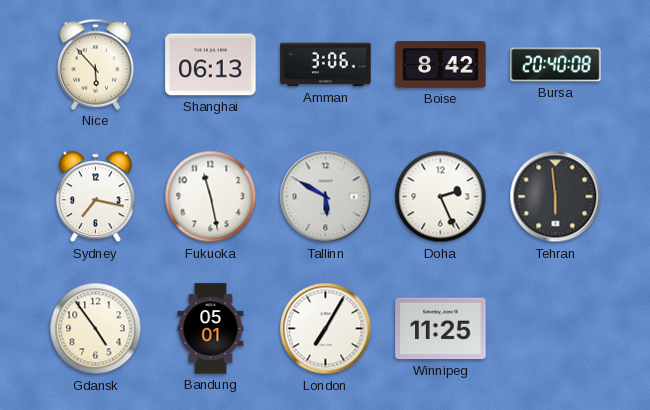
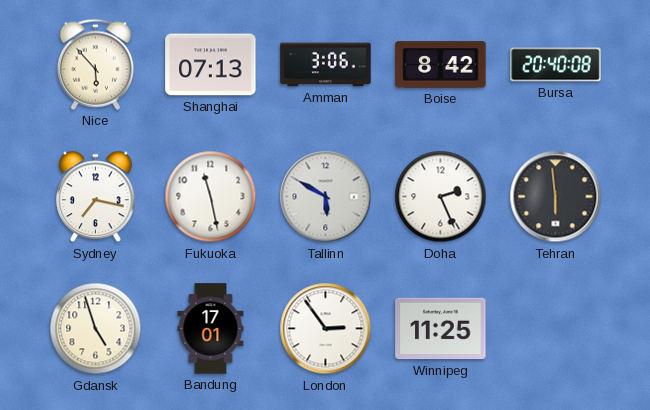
Shanghai: 06:13 -> 07:13 (211, 65)
Gdansk: 4:54 -> 4:57 (96, 329)
Bandung: 05:01 -> 17:01 (211, 329)
London: 7:05 -> 2:54 (326, 329)
